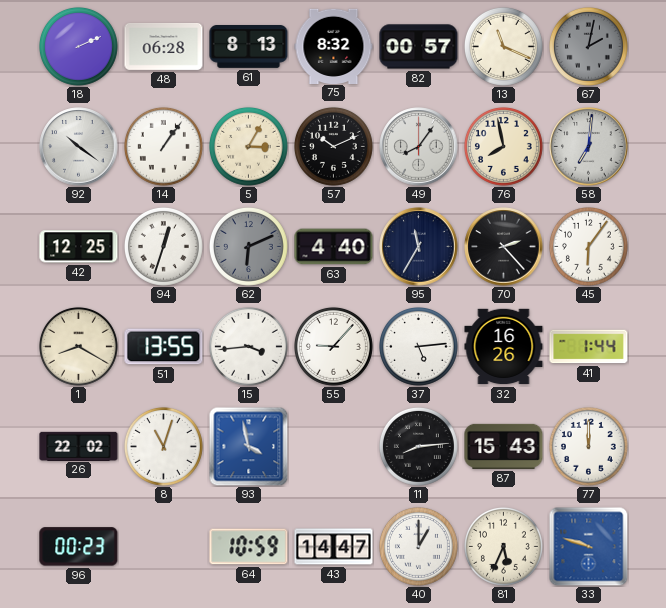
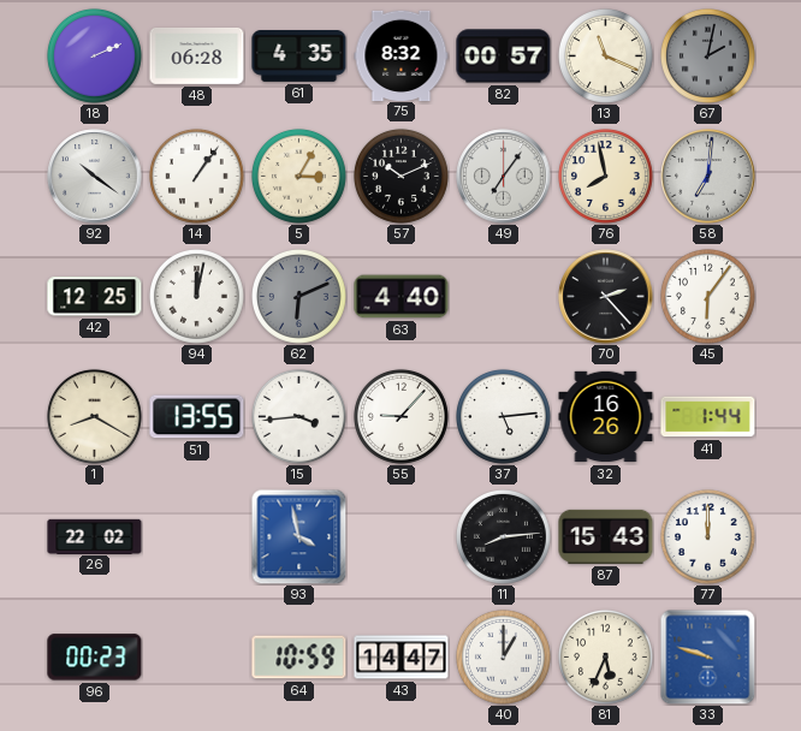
61: 8:13 -> 4:35 (299, 57)
49: 8:06 -> 7:06 (504, 177)
94: 12:33 -> 12:02 (196, 296)
95: 11:35 -> none (419, 247)
8: 11:03 -> none (163, 446)
